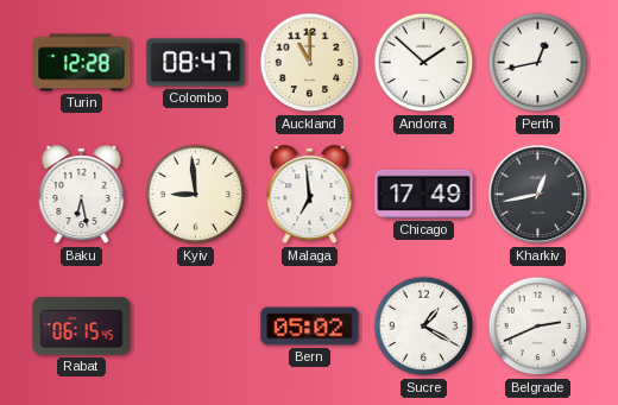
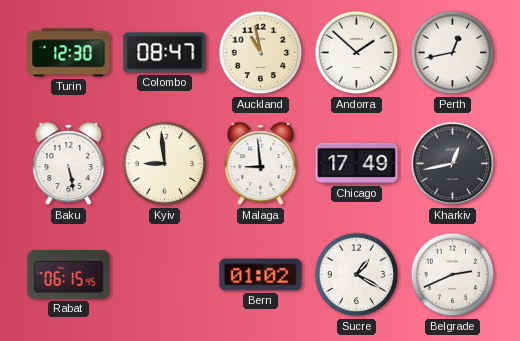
Turin: 12:28 -> 12:30 (69, 53)
Auckland: 11:00 -> 10:58 (261, 53)
Baku: 6:28 -> 5:28 (69, 164)
Malaga: 6:59 -> 8:59 (261, 164)
Bern: 05:02 -> 01:02 (261, 275)
